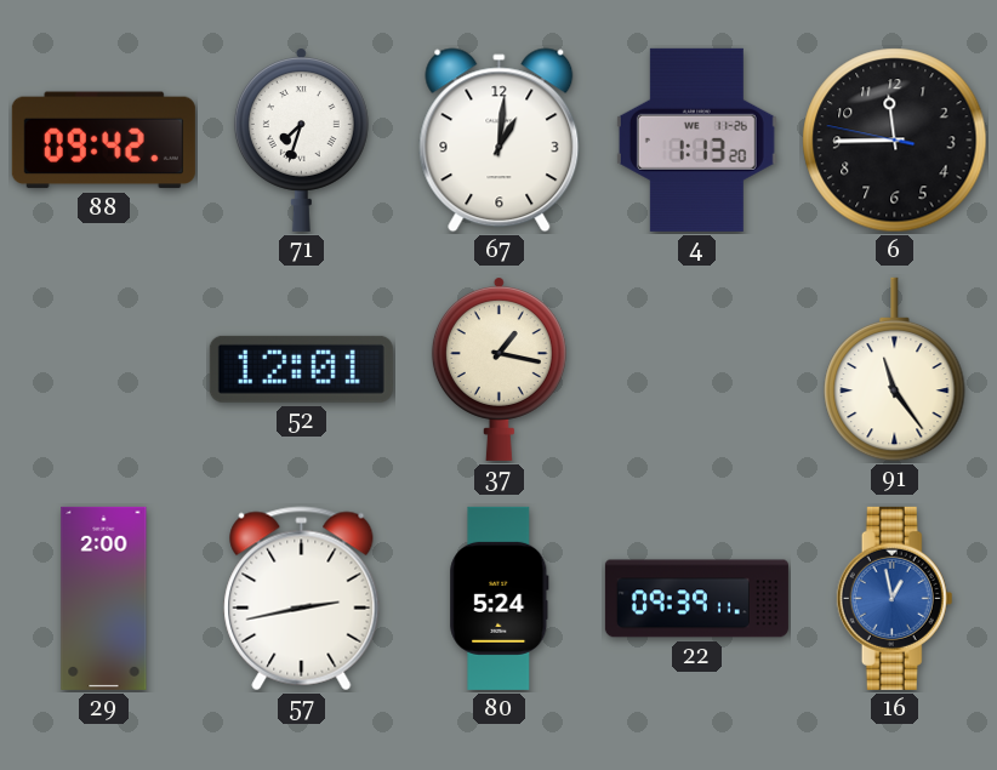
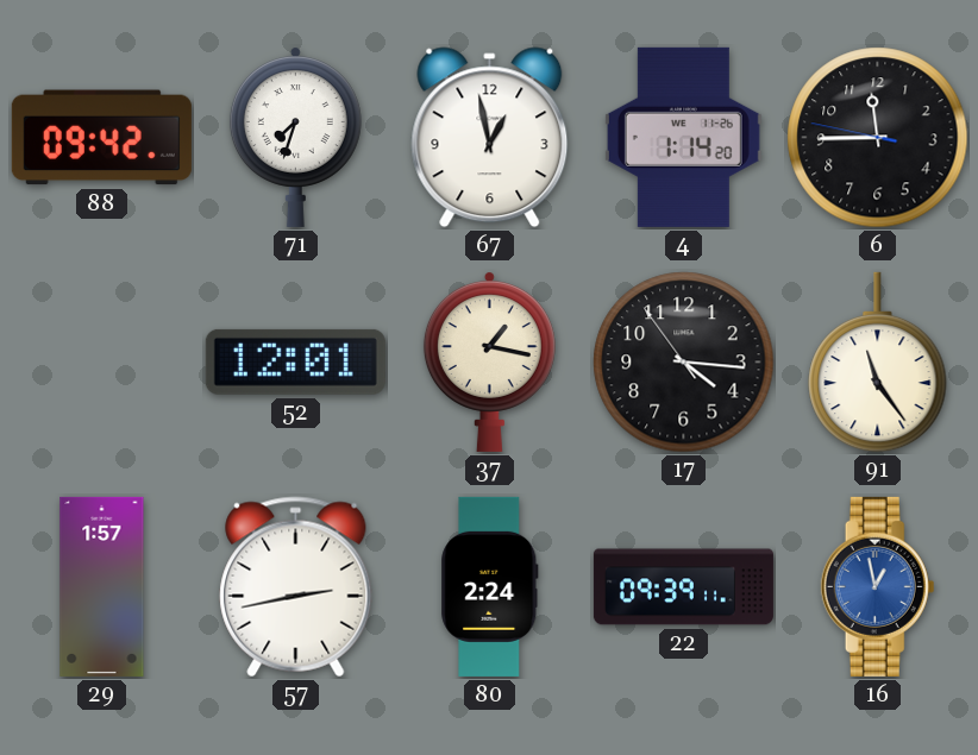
67: 1:01 -> 12:58 (490, 138)
4: 1:13 -> 1:14 (683, 137)
17: none -> 4:15 (684, 363)
29: 2:00 -> 1:57 (102, 586)
80: 5:24 -> 2:24 (490, 586)
